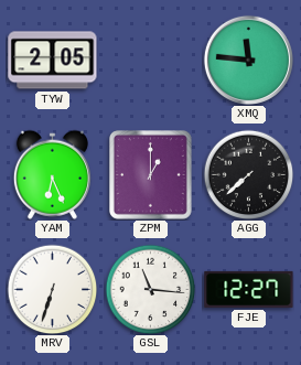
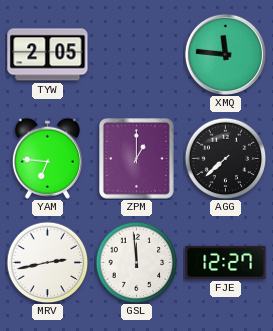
YAM: 6:26 -> 6:46 (47, 158)
MRV: 6:33 -> 2:43 (47, 262)
GSL: 11:16 -> 11:59 (136, 262)
